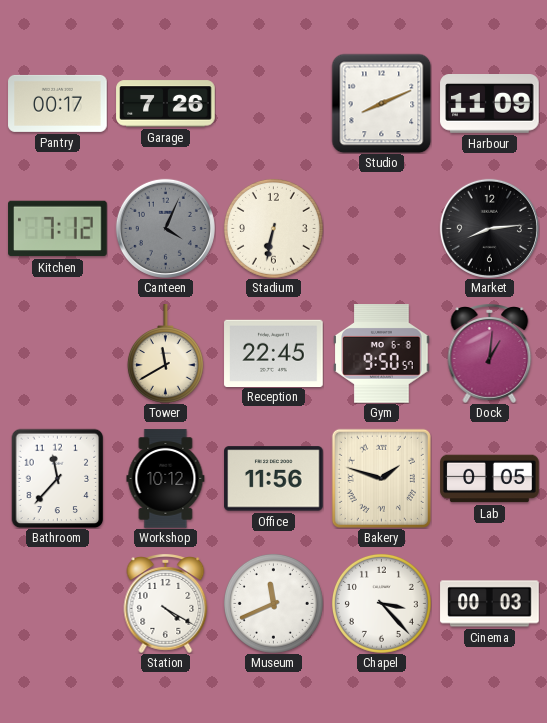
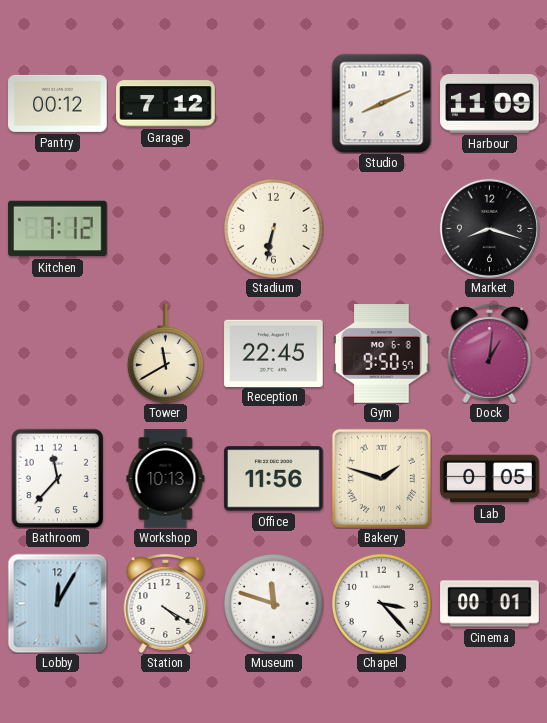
Pantry: 00:17 -> 00:12 (58, 103)
Garage: 7:26 -> 7:12 (166, 104)
Canteen: 4:04 -> none (165, 228)
Market: 8:14 -> 8:18 (489, 228)
Workshop: 10:12 -> 10:13 (166, 479)
Lobby: none -> 12:05 (57, 603)
Museum: 11:41 -> 11:48 (273, 603)
Cinema: 00:03 -> 00:01 (490, 604)
